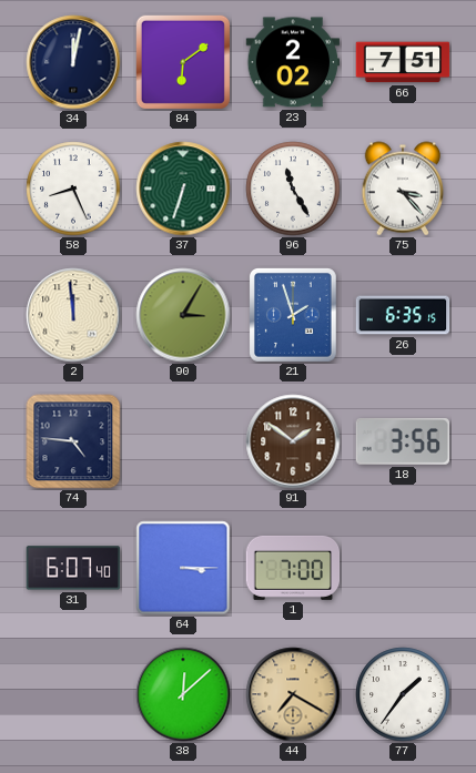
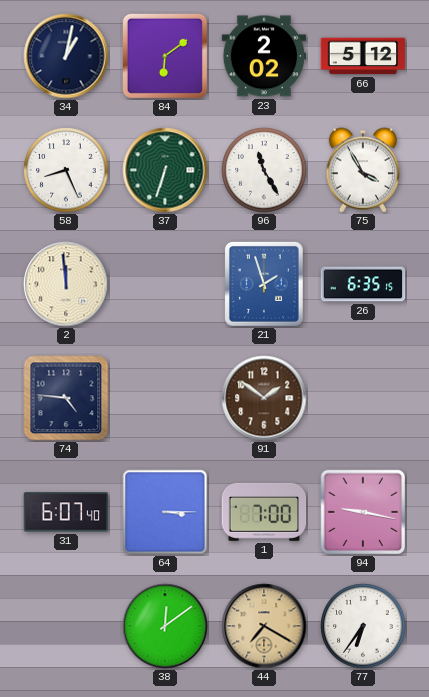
34: 12:02 -> 1:02 (66, 56)
66: 7:51 -> 5:12 (363, 56)
75: 3:23 -> 3:55 (363, 170)
90: 3:05 -> none (183, 315)
18: 3:56 -> none (403, 443)
94: none -> 9:17 (363, 512)
38: 12:08 -> 12:09 (165, 626)
77: 1:36 -> 6:36 (363, 626)
